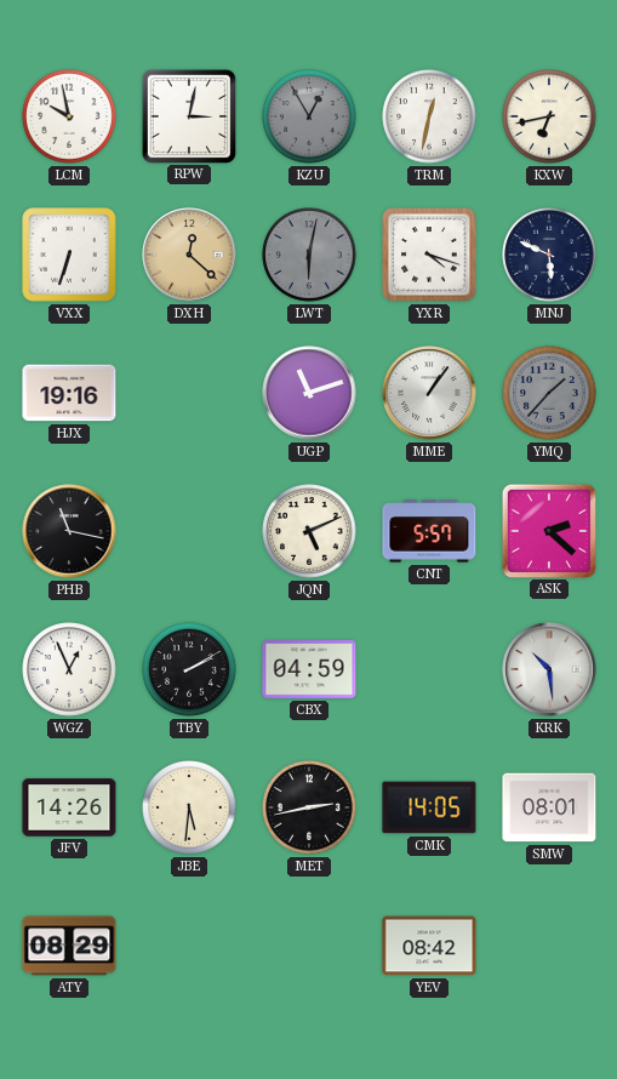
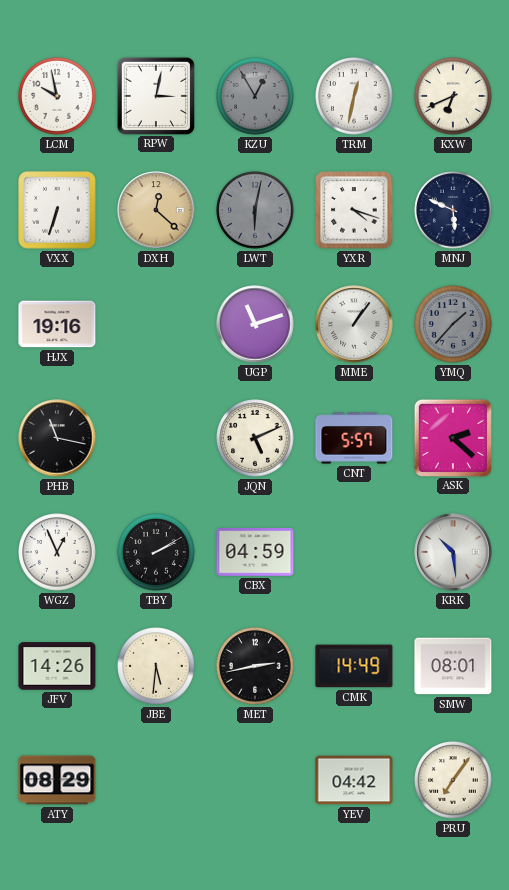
KXW: 6:43 -> 6:41 (453, 96)
CMK: 14:05 -> 14:49 (354, 666)
YEV: 08:42 -> 04:42 (354, 780)
PRU: none -> 7:06 (453, 780)
